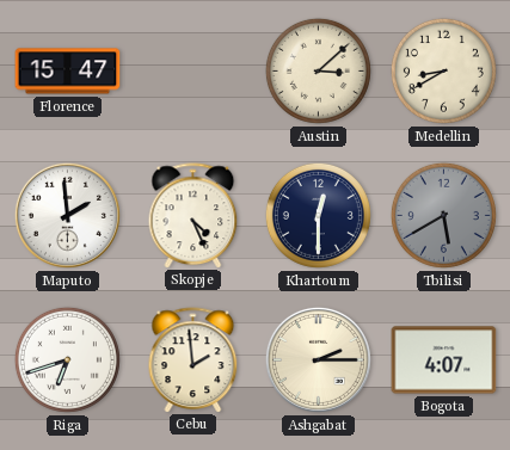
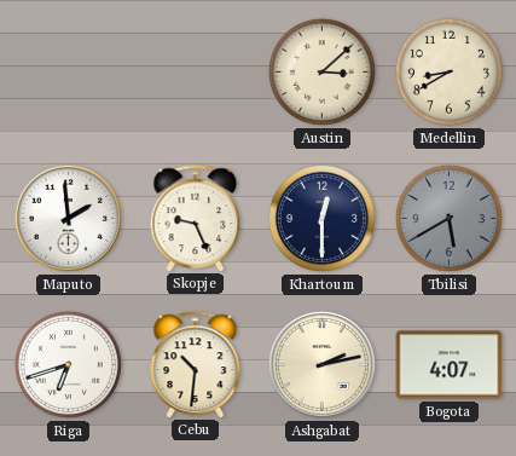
Florence: 15:47 -> none (68, 72)
Skopje: 4:26 -> 9:26 (196, 218)
Cebu: 1:59 -> 10:31 (196, 364)
Ashgabat: 2:15 -> 2:13 (321, 364)
